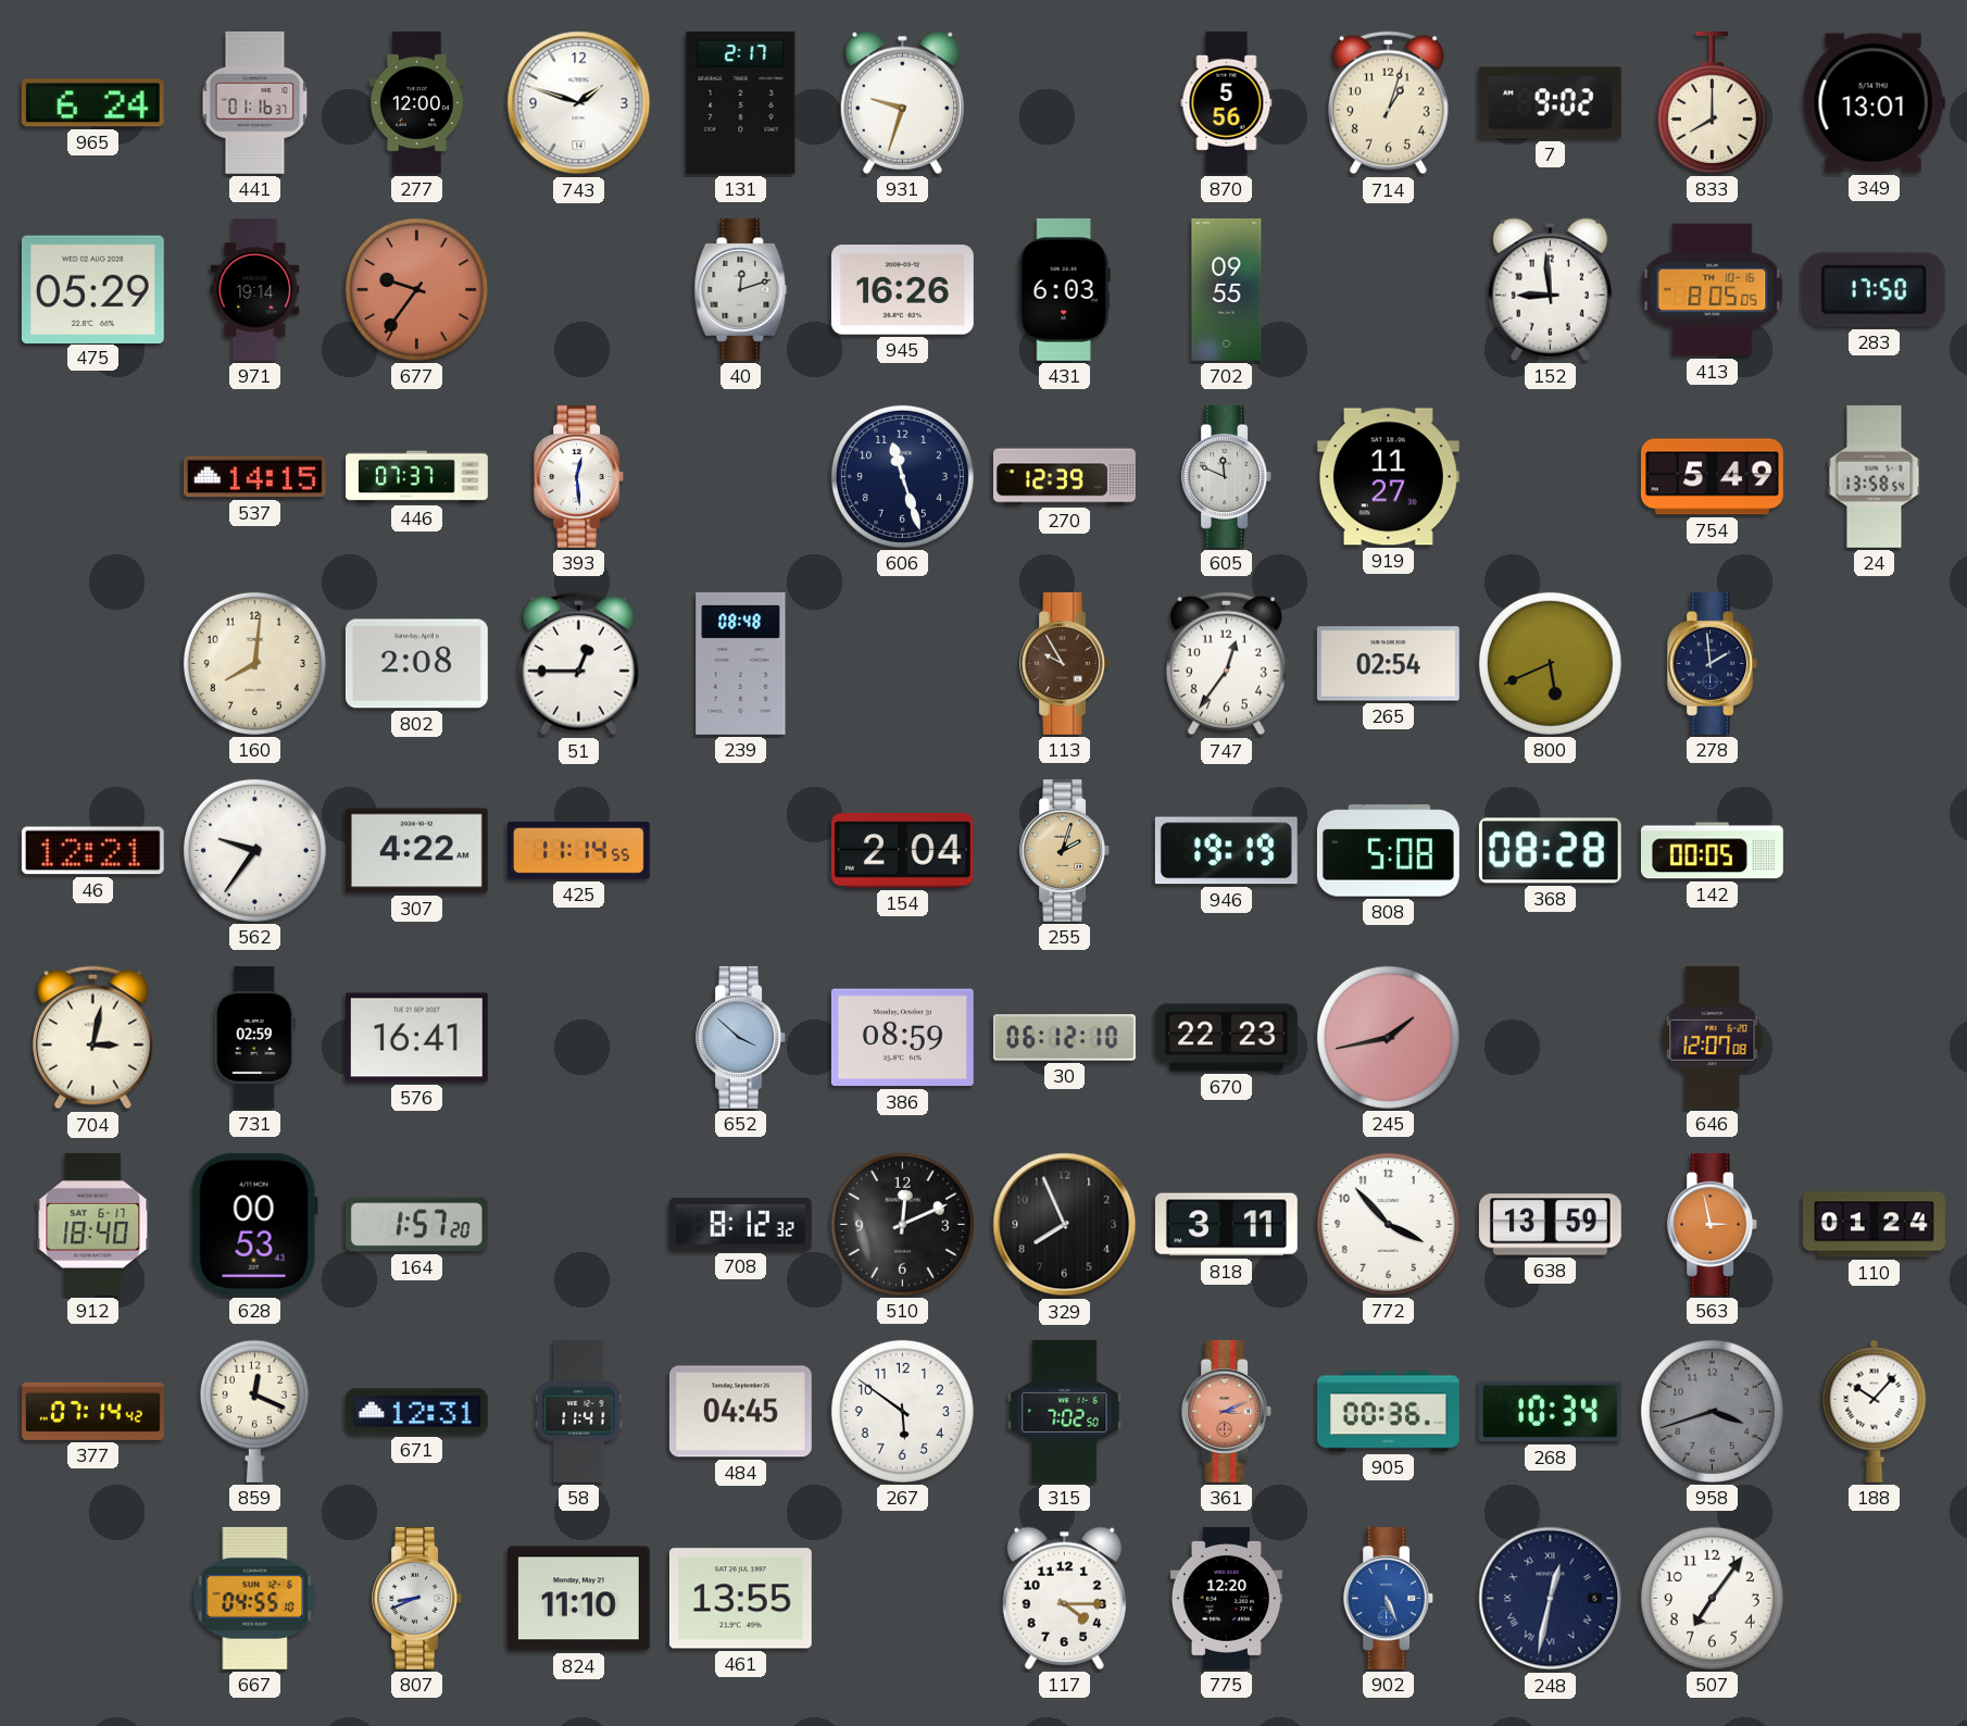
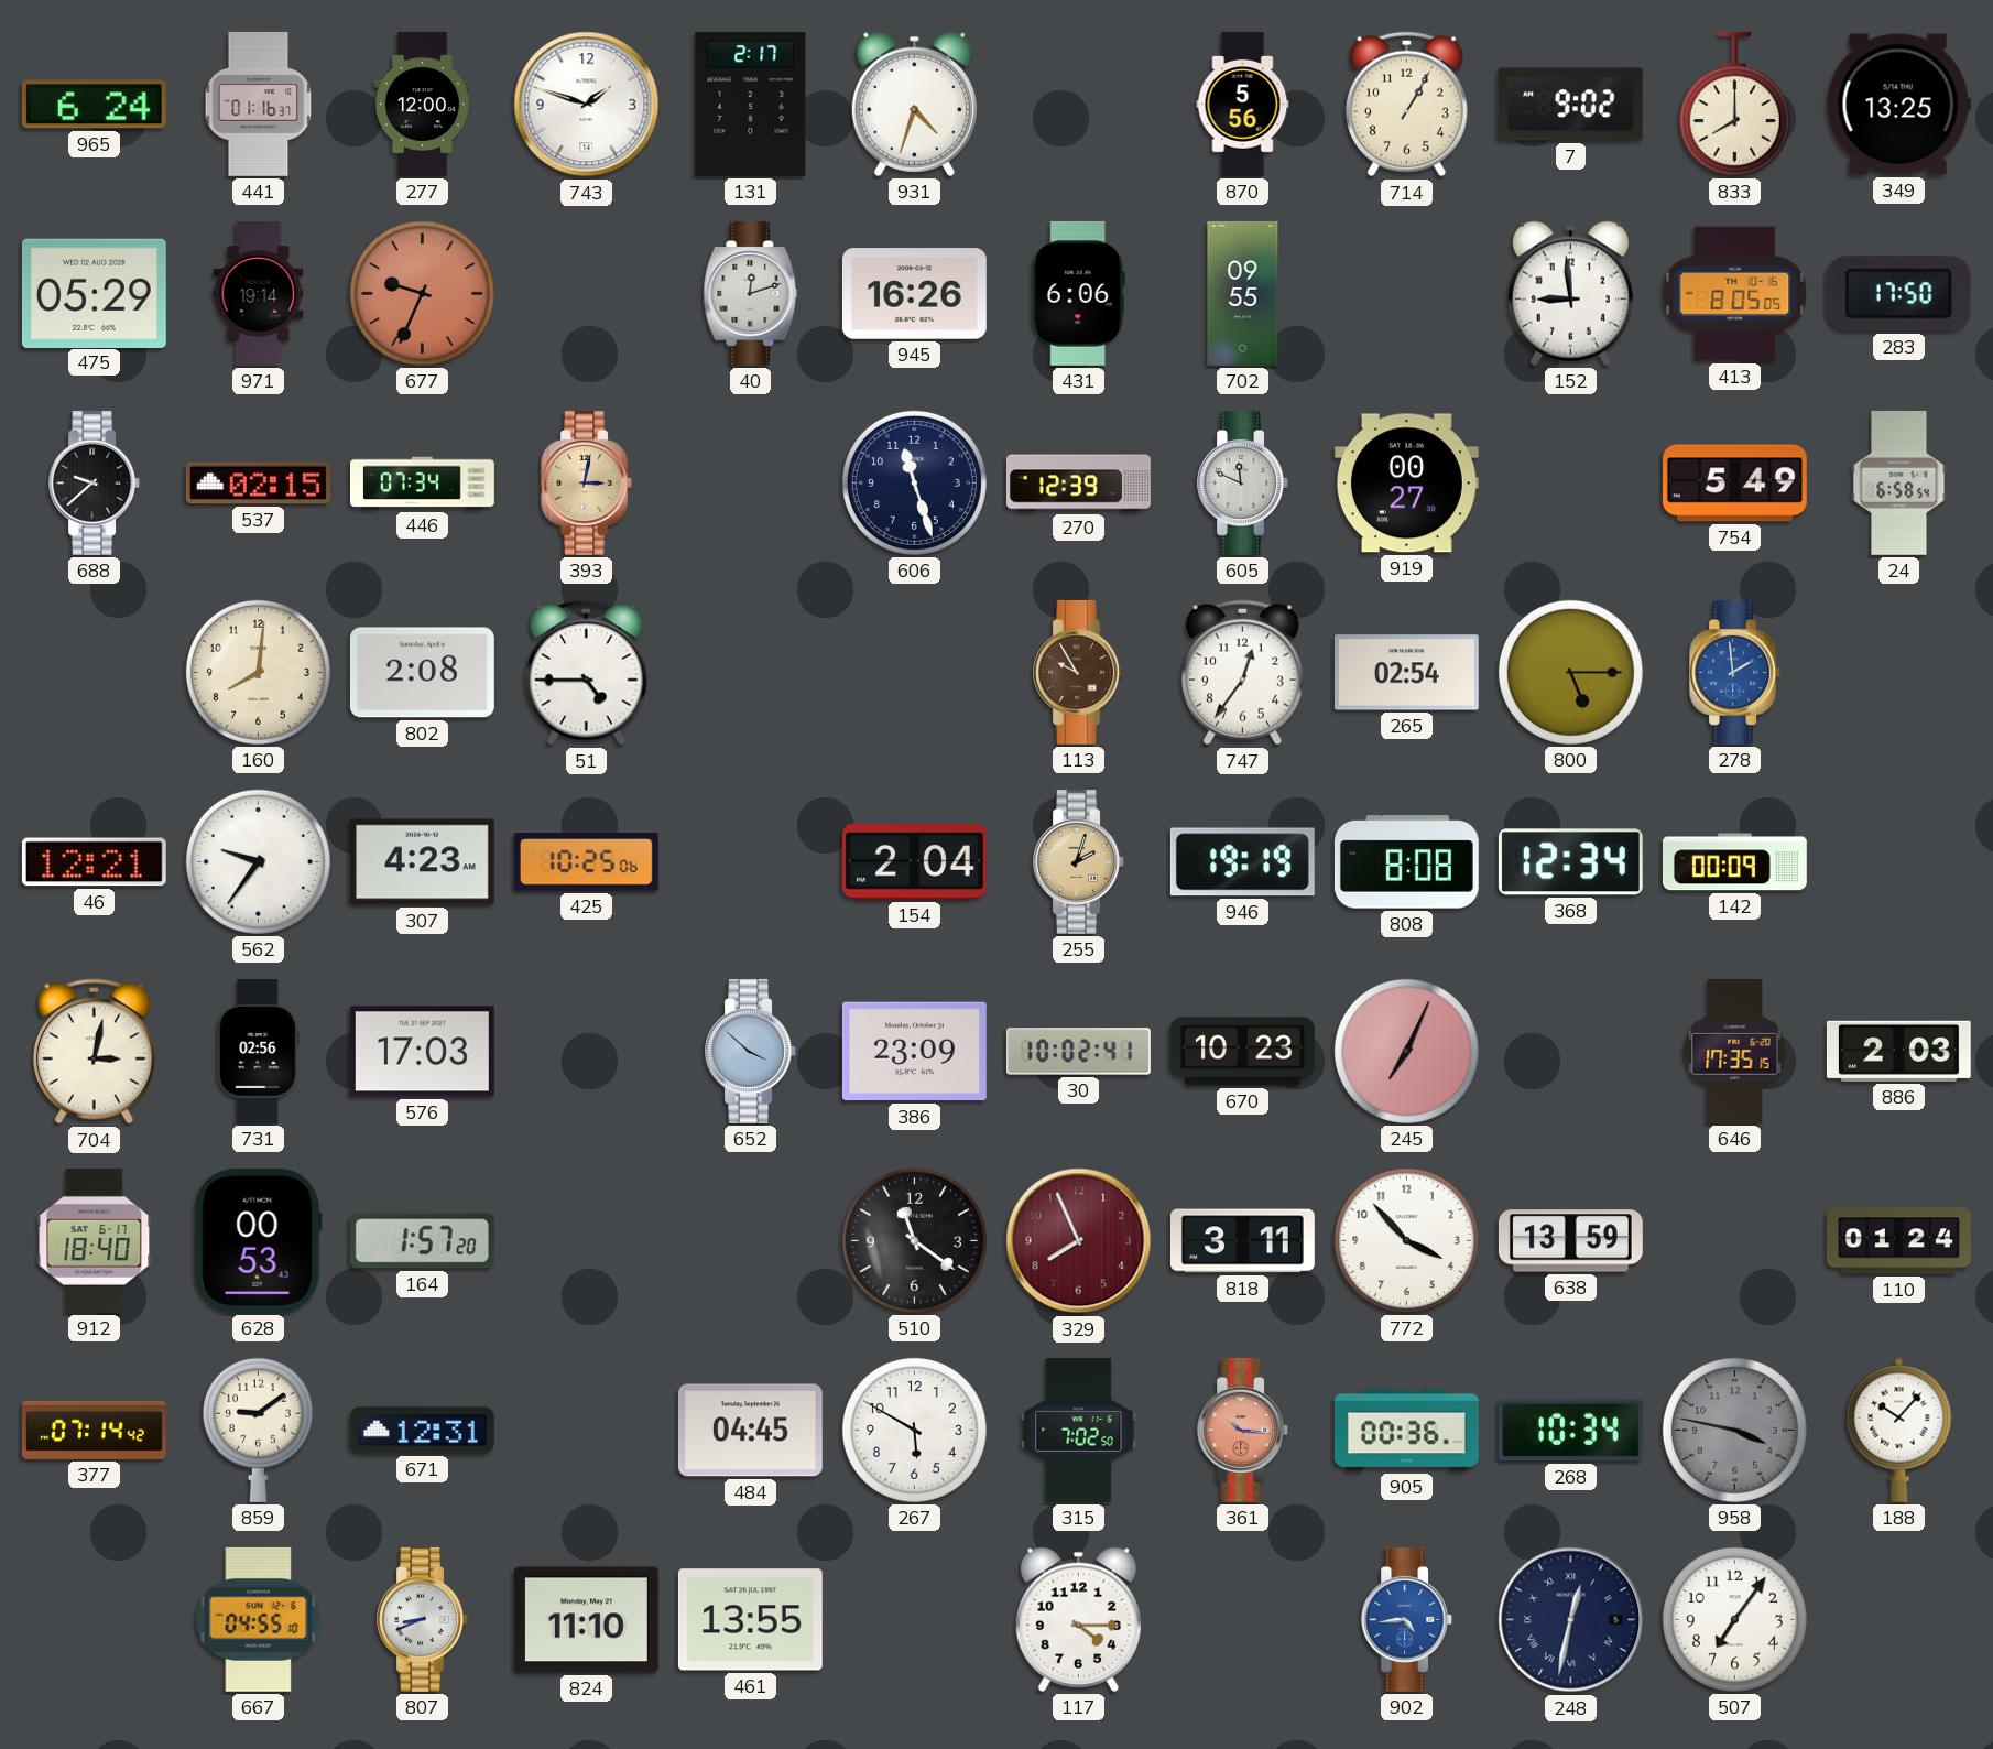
931: 9:33 -> 4:33 (914, 104)
714: 1:03 -> 1:05 (1406, 105)
349: 13:01 -> 13:25 (1898, 105)
677: 9:36 -> 9:34 (422, 293)
431: 6:03 -> 6:06 (1078, 293)
688: none -> 9:38 (95, 482)
537: 14:15 -> 02:15 (258, 484)
446: 07:37 -> 07:34 (423, 484)
393: 12:29 -> 3:02 (587, 482)
393 dial: white -> champagne (587, 482)
919: 11:27 -> 00:27 (1406, 484)
24: 13:58 -> 6:58 (1899, 482)
51: 12:45 -> 4:45 (586, 673)
239: 08:48 -> none (741, 663)
800: 5:41 -> 5:15 (1570, 672)
278 dial: navy -> blue (1735, 672)
307: 4:22 -> 4:23 (422, 862)
425: 11:14 -> 10:25 (586, 862)
808: 5:08 -> 8:08 (1406, 862)
368: 08:28 -> 12:34 (1570, 862)
142: 00:05 -> 00:09 (1734, 862)
731: 02:59 -> 02:56 (258, 1051)
576: 16:41 -> 17:03 (422, 1052)
386: 08:59 -> 23:09 (914, 1052)
30: 06:12 -> 10:02 (1078, 1052)
670: 22:23 -> 10:23 (1242, 1052)
245: 1:43 -> 7:04 (1406, 1051)
646: 12:07 -> 17:35 (1735, 1051)
886: none -> 2:03 (1898, 1051)
708: 8:12 -> none (740, 1225)
510: 12:11 -> 11:21 (914, 1240)
329 dial: black -> burgundy (1079, 1241)
563: 2:58 -> none (1713, 1224)
859: 12:19 -> 9:09 (258, 1430)
58: 11:41 -> none (579, 1412)
267: 5:51 -> 5:50 (914, 1430)
361: 3:11 -> 10:16 (1243, 1430)
958: 3:42 -> 3:47 (1734, 1430)
775: 12:20 -> none (1226, 1598)
902: 5:26 -> 4:44 (1407, 1619)
